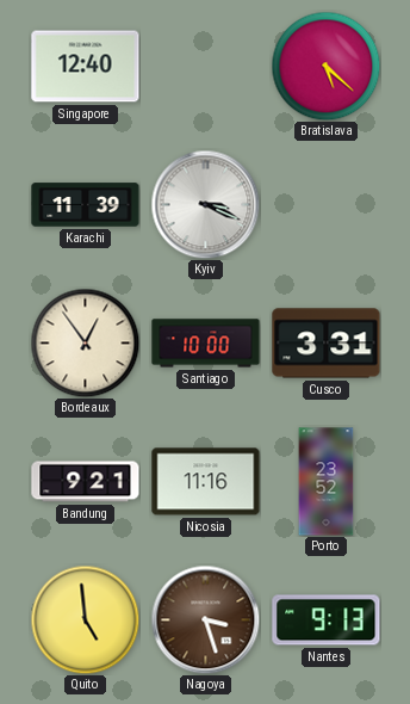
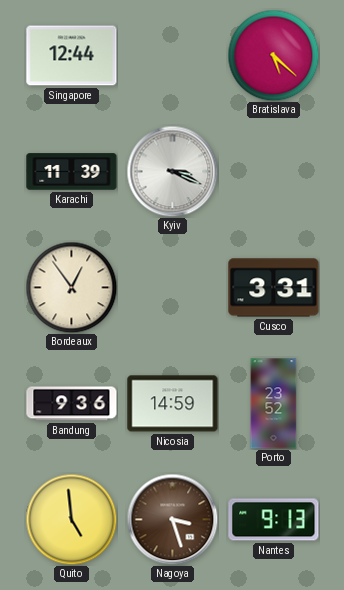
Singapore: 12:40 -> 12:44 (72, 56)
Santiago: 10:00 -> none (206, 344)
Bandung: 9:21 -> 9:36 (72, 404)
Nicosia: 11:16 -> 14:59 (173, 404)
